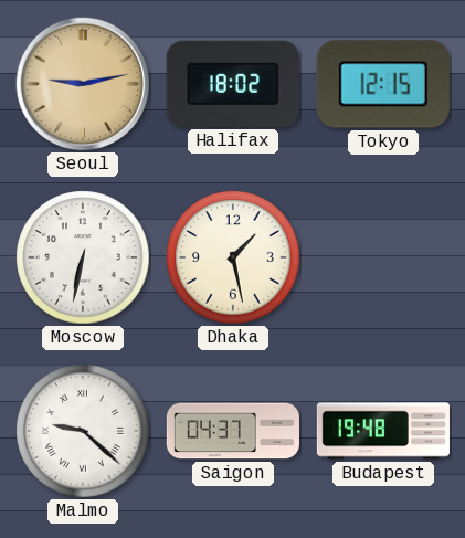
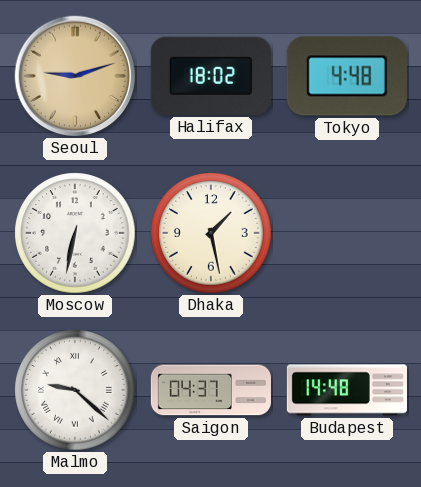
Seoul: 9:13 -> 9:12 (75, 76)
Tokyo: 12:15 -> 4:48 (347, 76)
Budapest: 19:48 -> 14:48 (347, 390)
